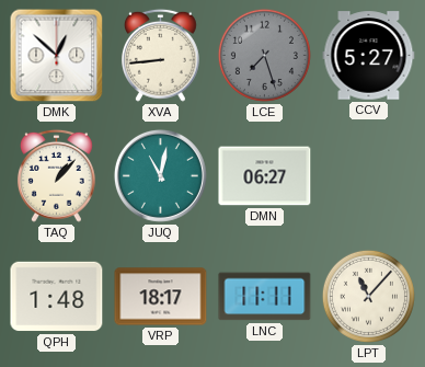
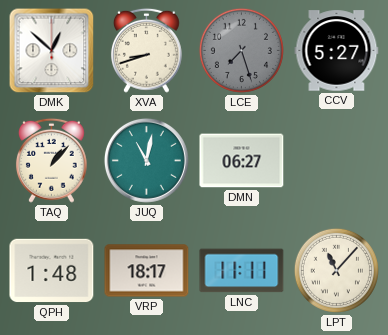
XVA: 8:44 -> 8:42 (146, 50)
